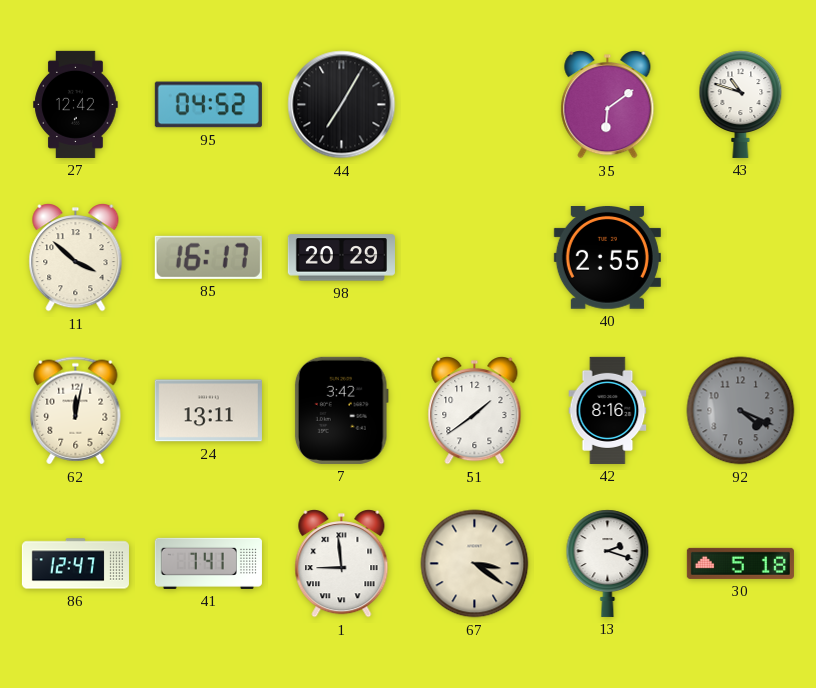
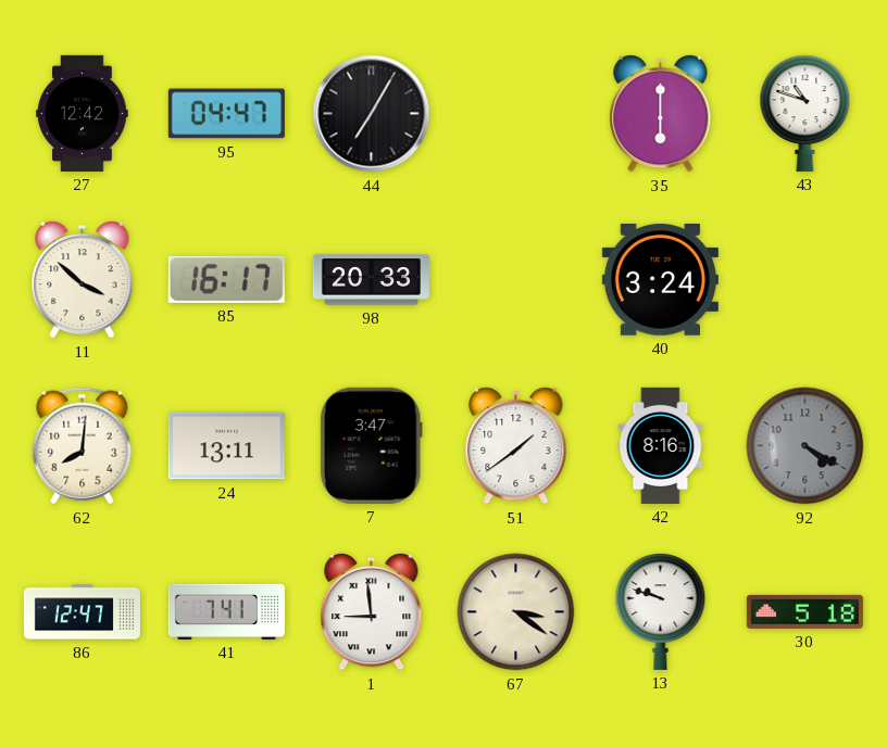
95: 04:52 -> 04:47 (226, 114)
35: 6:09 -> 6:00 (661, 114)
98: 20:29 -> 20:33 (371, 280)
40: 2:55 -> 3:24 (660, 280)
62: 12:02 -> 8:01 (83, 446)
7: 3:42 -> 3:47 (371, 445)
92: 4:19 -> 4:20 (805, 446)
13: 2:18 -> 9:48 (661, 611)
